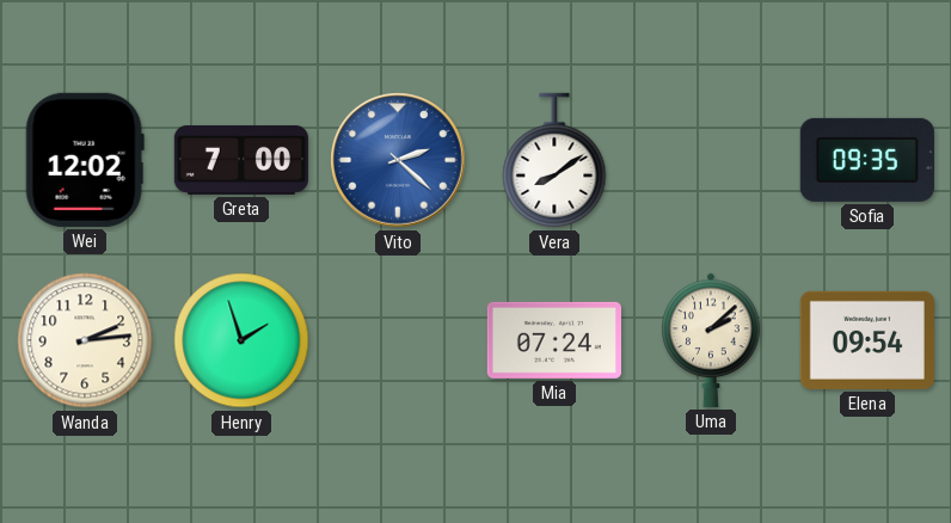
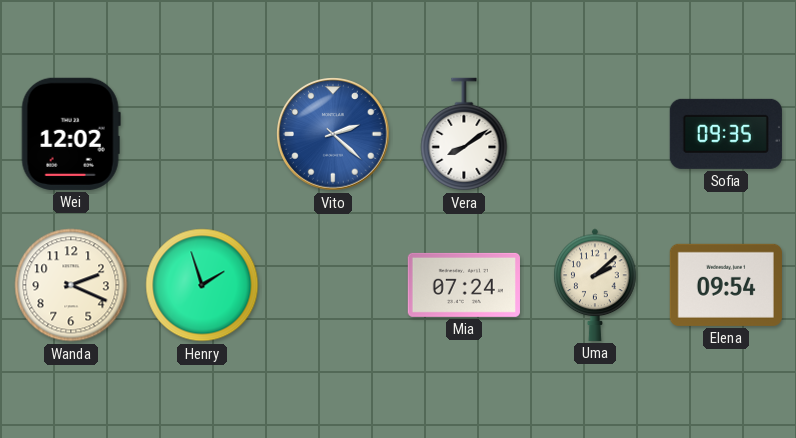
Greta: 7:00 -> none (241, 160)
Wanda: 2:14 -> 2:19 (71, 285)
